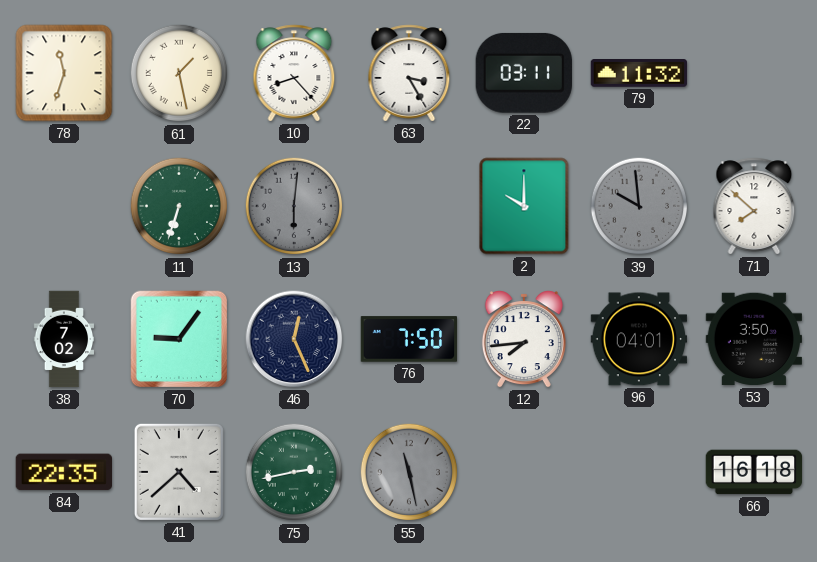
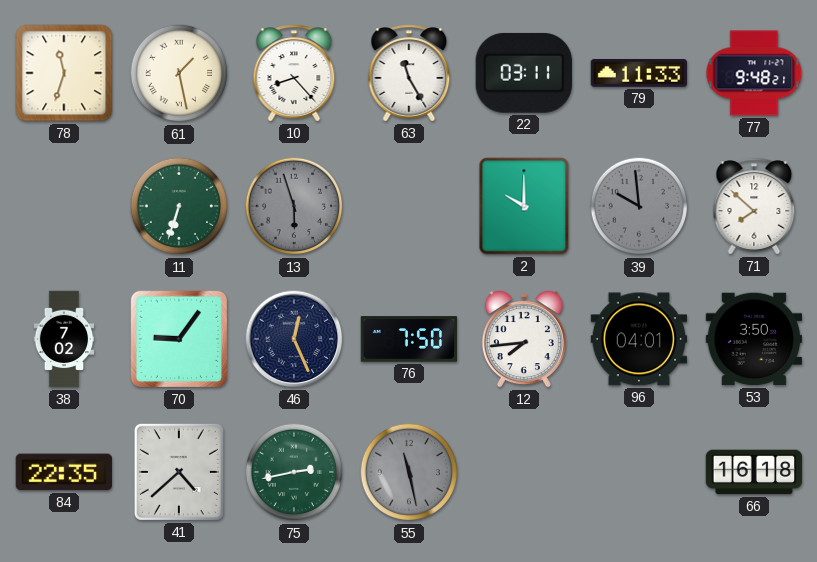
63: 3:25 -> 11:25 (409, 73)
79: 11:32 -> 11:33 (639, 73)
77: none -> 9:48 (754, 73)
13: 6:01 -> 5:57 (294, 206)
